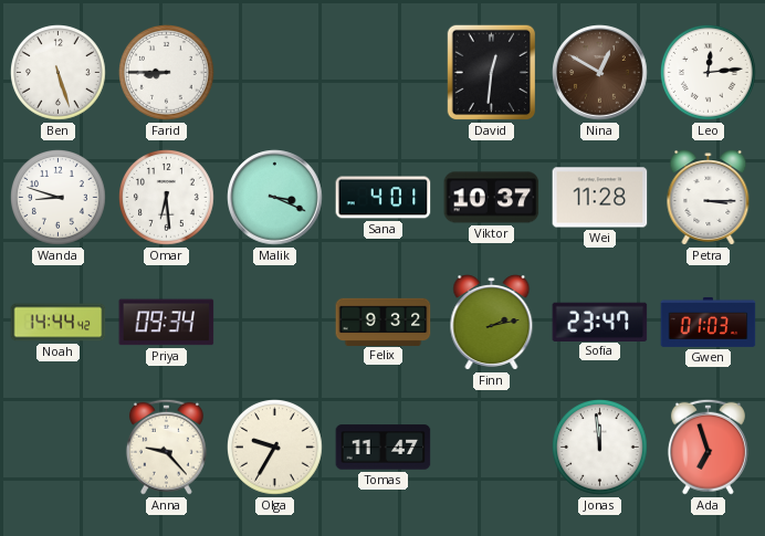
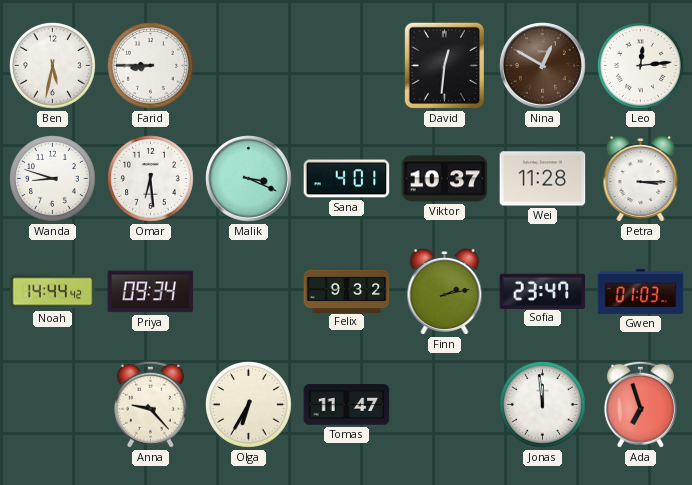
Ben: 5:27 -> 5:32 (53, 66)
Olga: 9:35 -> 6:35 (249, 405)
